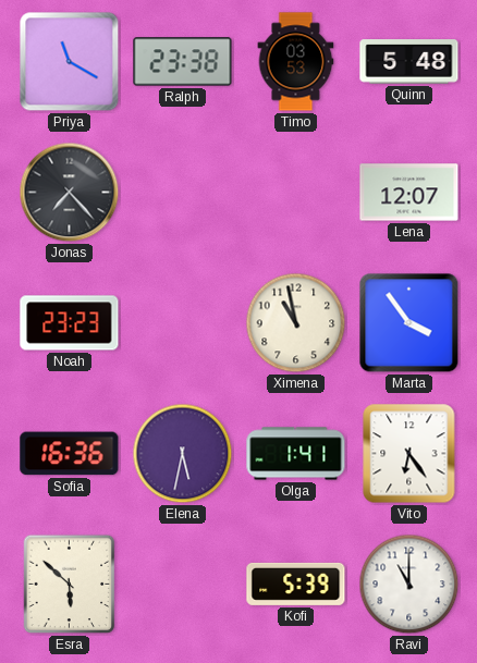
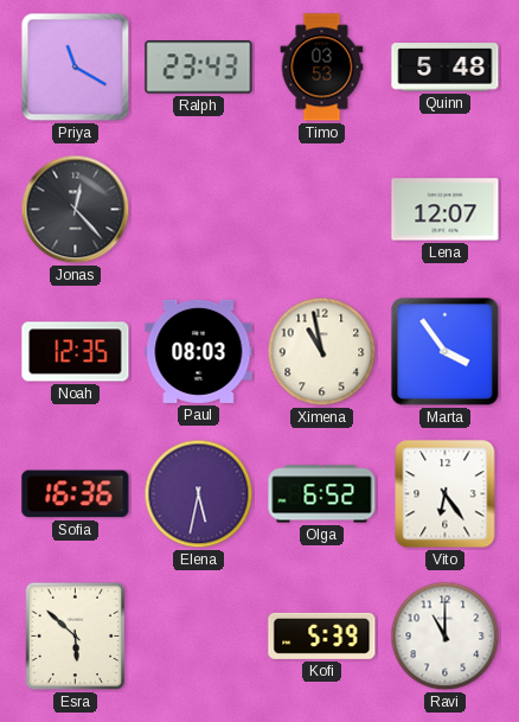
Ralph: 23:38 -> 23:43 (199, 68)
Jonas: 7:23 -> 12:23 (76, 210)
Noah: 23:23 -> 12:35 (76, 352)
Paul: none -> 08:03 (199, 351)
Olga: 1:41 -> 6:52 (322, 494)
